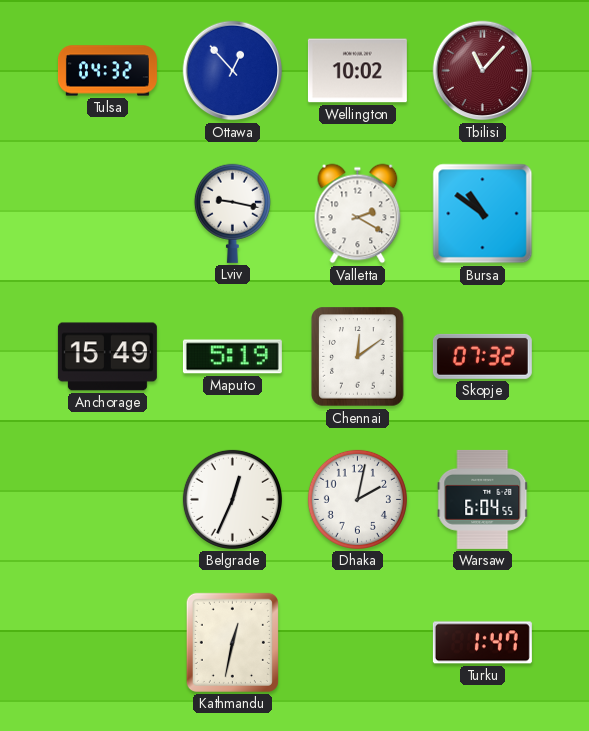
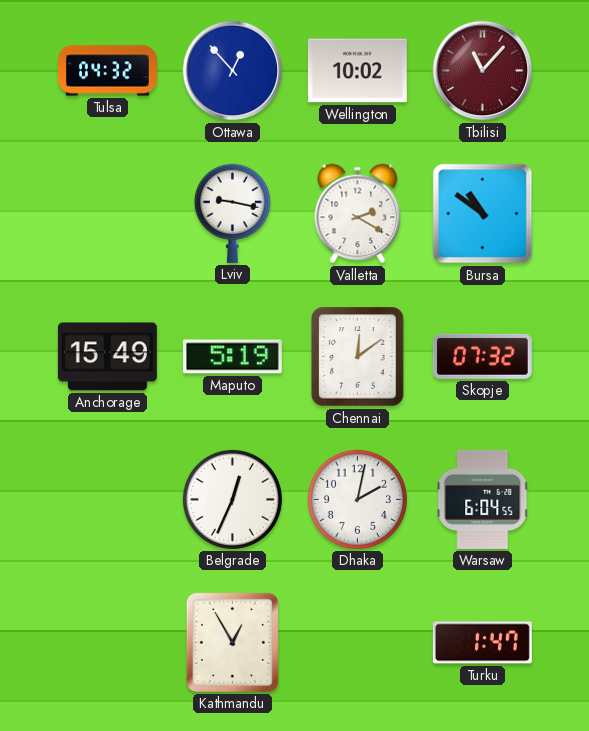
Kathmandu: 12:32 -> 12:55 (232, 642)
